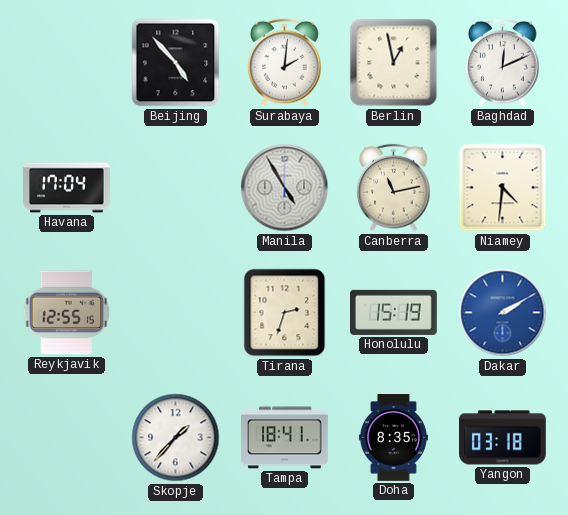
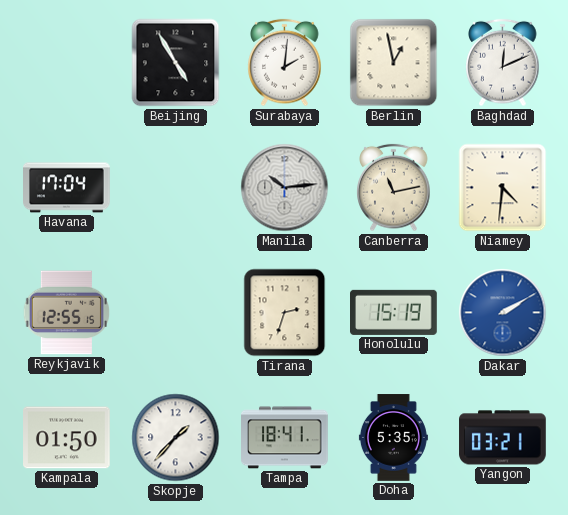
Beijing: 4:53 -> 4:55 (176, 63)
Manila: 4:55 -> 10:14 (285, 188)
Kampala: none -> 01:50 (67, 438)
Doha: 8:35 -> 5:35 (393, 438)
Yangon: 03:18 -> 03:21 (503, 438)
